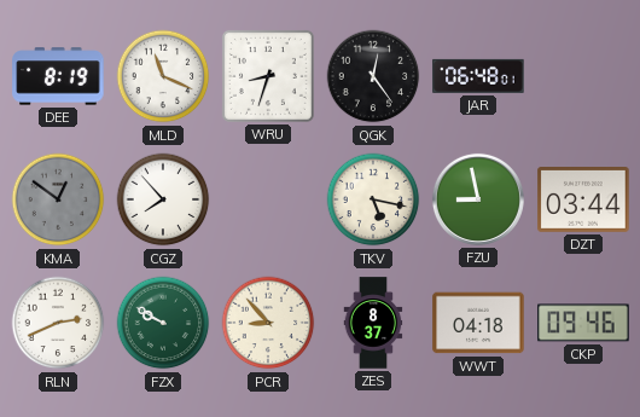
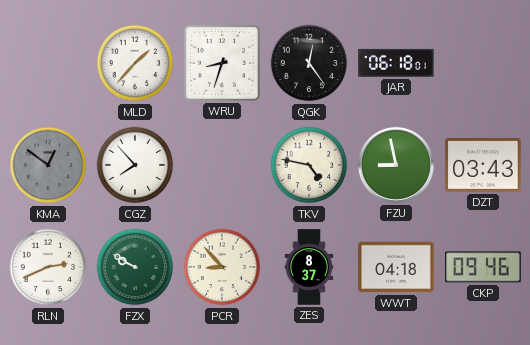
DEE: 8:19 -> none (58, 76)
MLD: 11:19 -> 1:37 (135, 63)
JAR: 06:48 -> 06:18 (396, 63)
TKV: 5:17 -> 4:47 (309, 165)
DZT: 03:44 -> 03:43 (483, 166)
